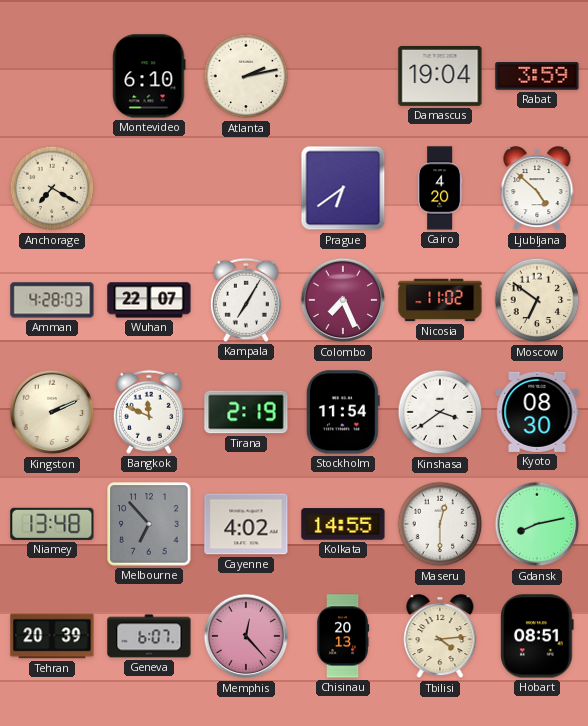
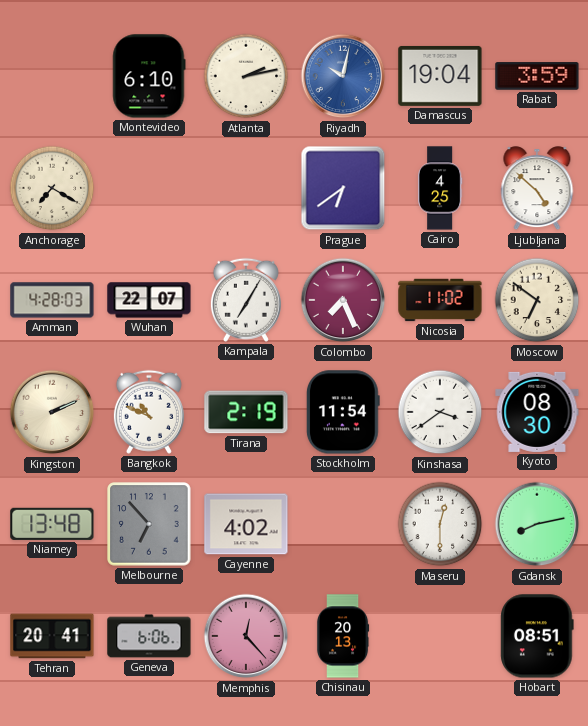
Riyadh: none -> 10:02 (343, 76)
Cairo: 4:20 -> 4:25 (440, 188)
Bangkok: 11:49 -> 10:49 (149, 412)
Kolkata: 14:55 -> none (343, 524)
Tehran: 20:39 -> 20:41 (52, 636)
Geneva: 6:07 -> 6:06 (149, 636)
Tbilisi: 4:14 -> none (440, 637)
